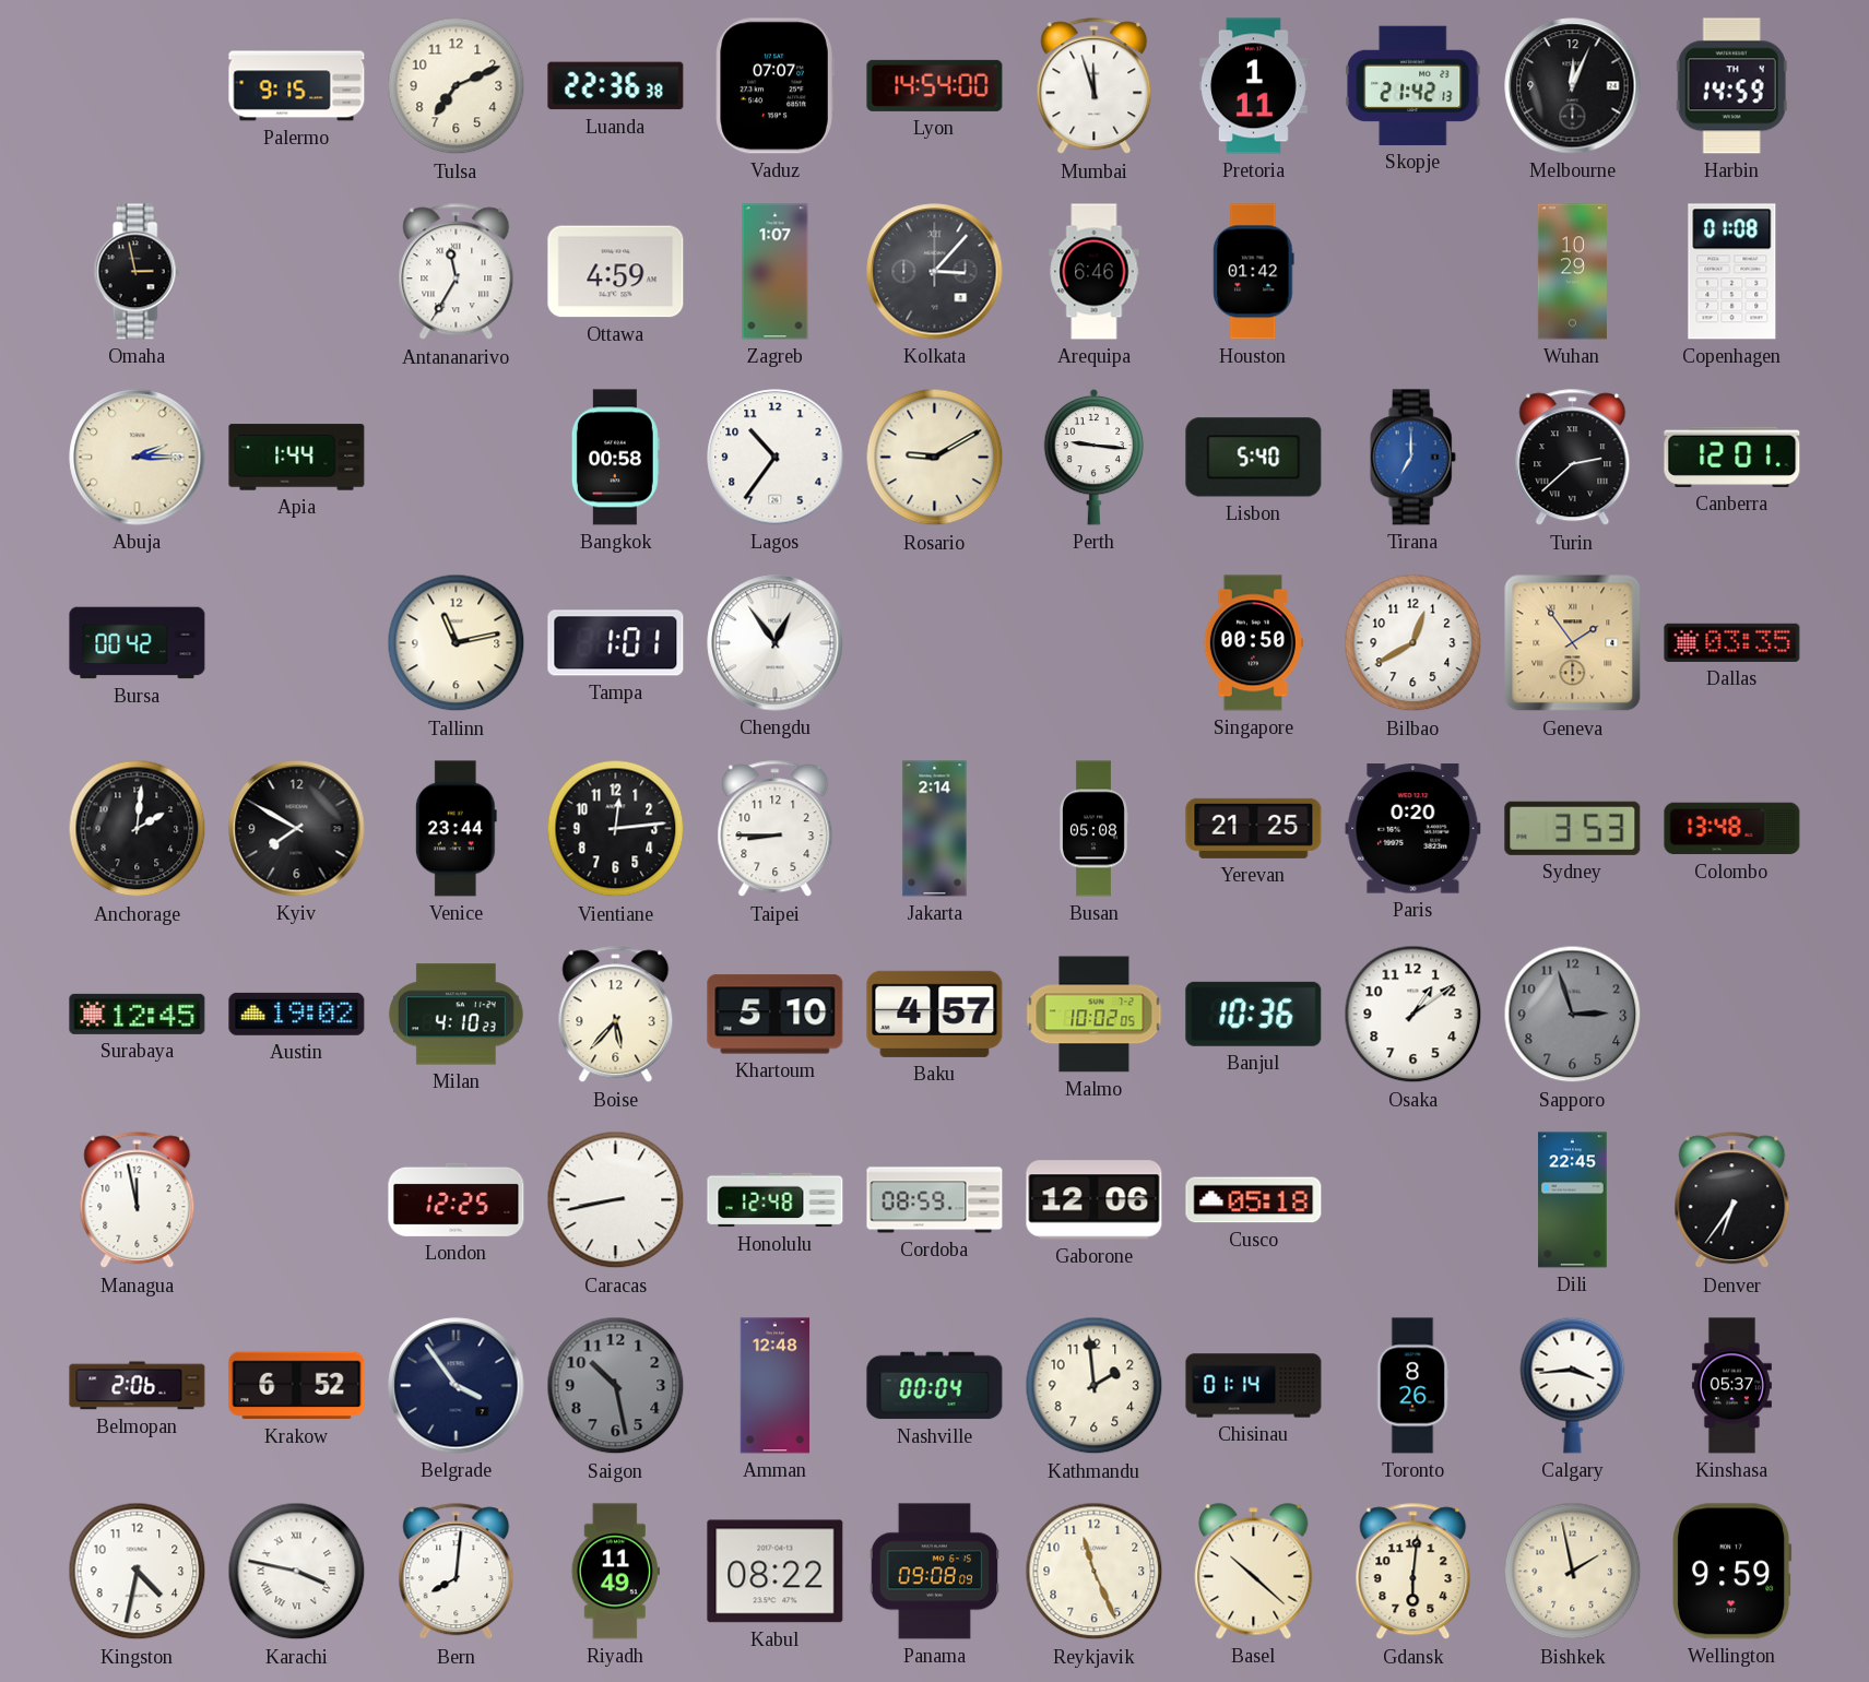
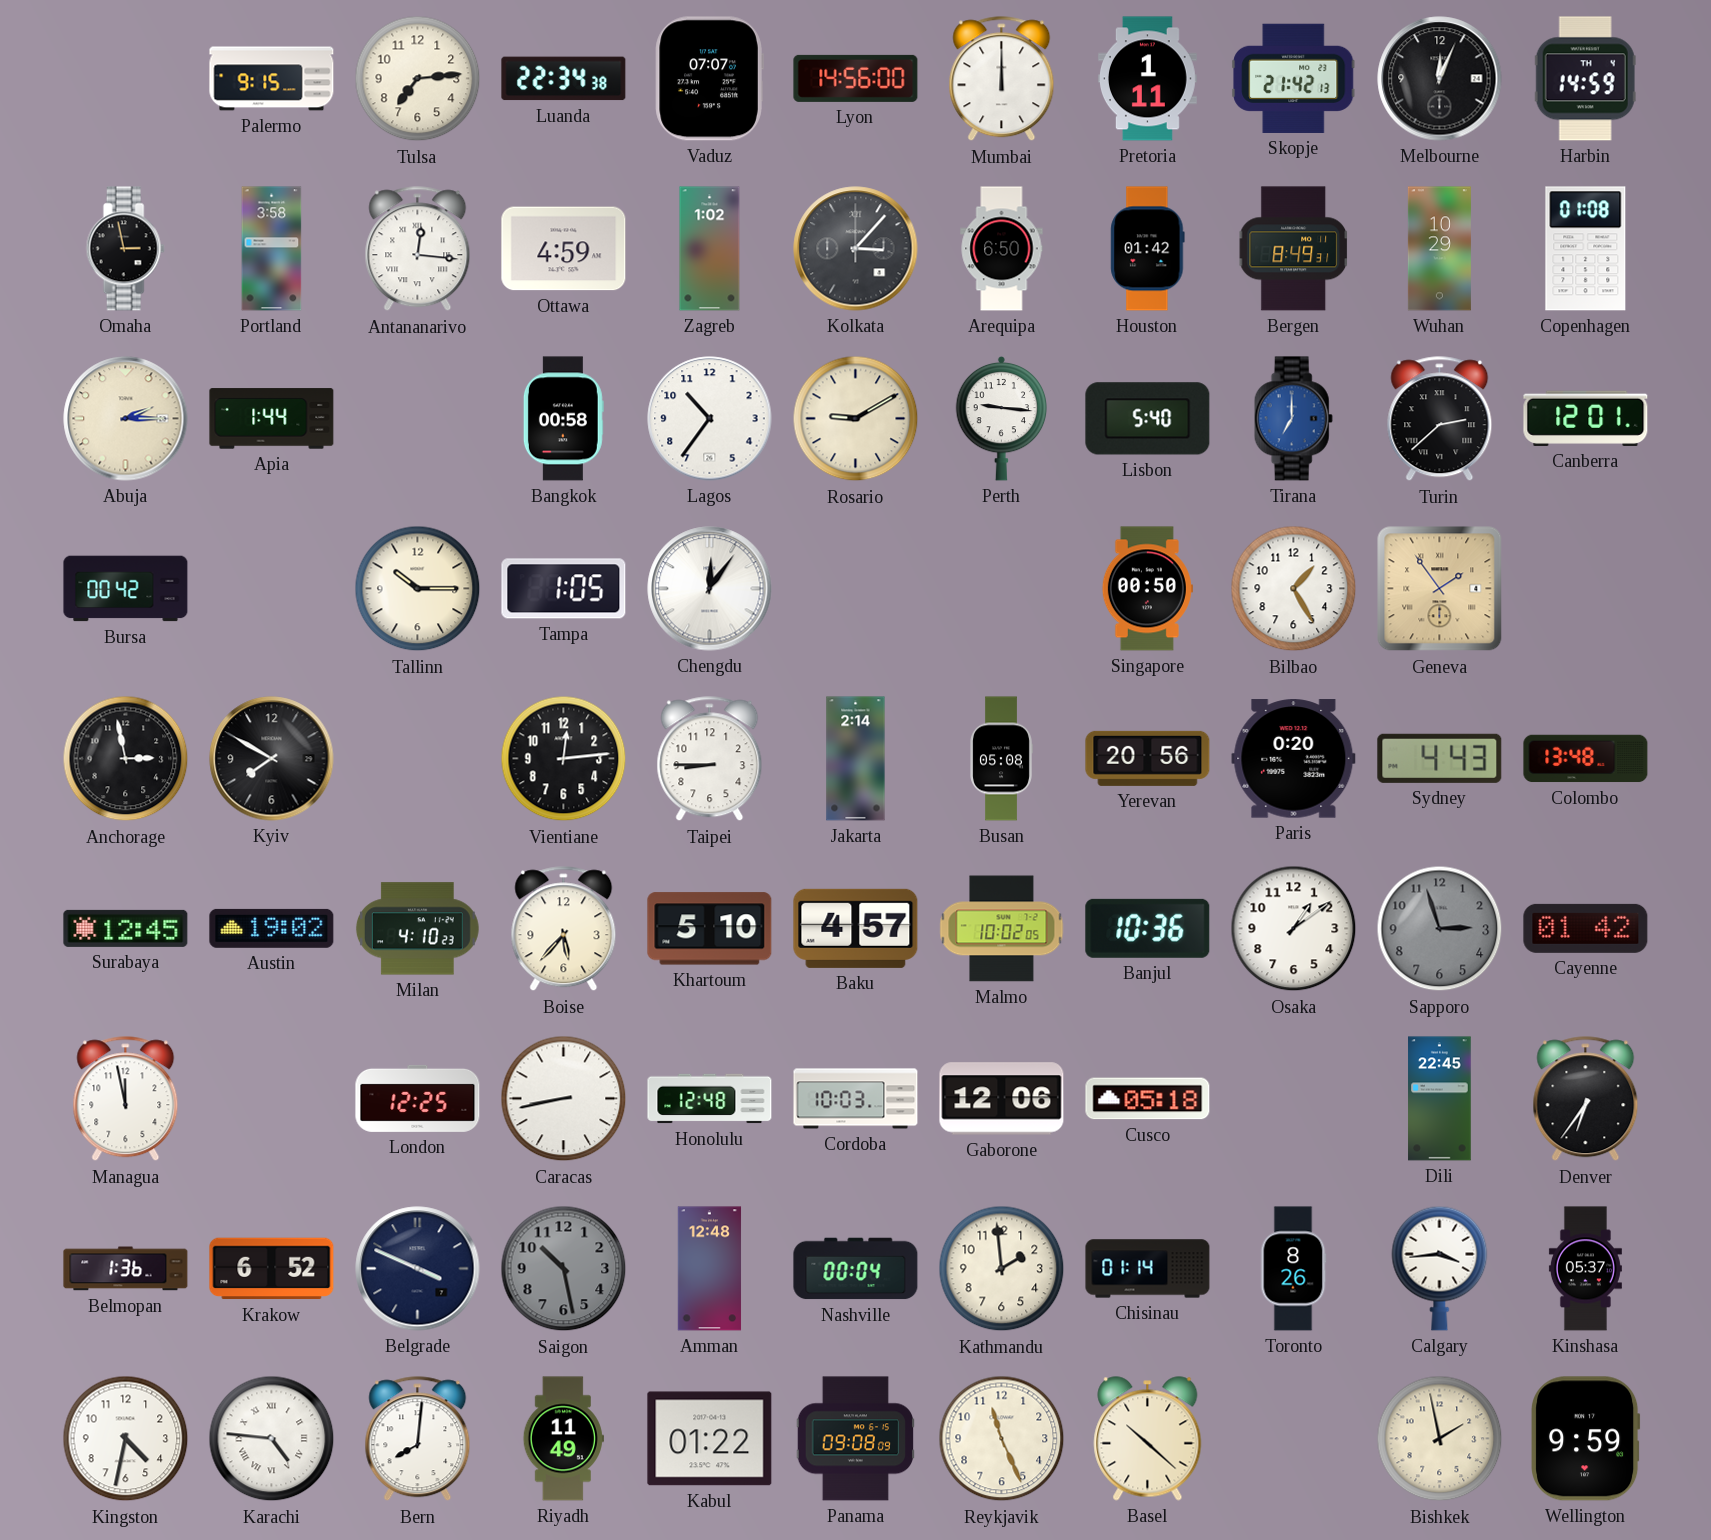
Tulsa: 7:11 -> 7:14 (418, 79)
Luanda: 22:36 -> 22:34 (564, 79)
Lyon: 14:54 -> 14:56 (856, 78)
Mumbai: 11:57 -> 12:00 (1002, 79)
Portland: none -> 3:58 (272, 249)
Antananarivo: 11:35 -> 12:16 (418, 249)
Zagreb: 1:07 -> 1:02 (710, 249)
Arequipa: 6:46 -> 6:50 (1002, 249)
Bergen: none -> 8:49 (1294, 249)
Tallinn: 11:13 -> 10:15 (418, 589)
Tampa: 1:01 -> 1:05 (564, 589)
Chengdu: 12:54 -> 12:06 (710, 589)
Bilbao: 12:40 -> 1:25 (1294, 589)
Dallas: 03:35 -> none (1732, 642)
Anchorage: 2:01 -> 2:58 (126, 759)
Venice: 23:44 -> none (456, 829)
Yerevan: 21:25 -> 20:56 (1148, 758)
Sydney: 3:53 -> 4:43 (1440, 758)
Cayenne: none -> 01:42 (1586, 928)
Cordoba: 08:59 -> 10:03 (856, 1099)
Belmopan: 2:06 -> 1:36 (126, 1269)
Belgrade: 3:54 -> 3:49 (418, 1269)
Karachi: 3:47 -> 4:46 (272, 1439)
Kabul: 08:22 -> 01:22 (710, 1439)
Gdansk: 6:01 -> none (1413, 1572)
